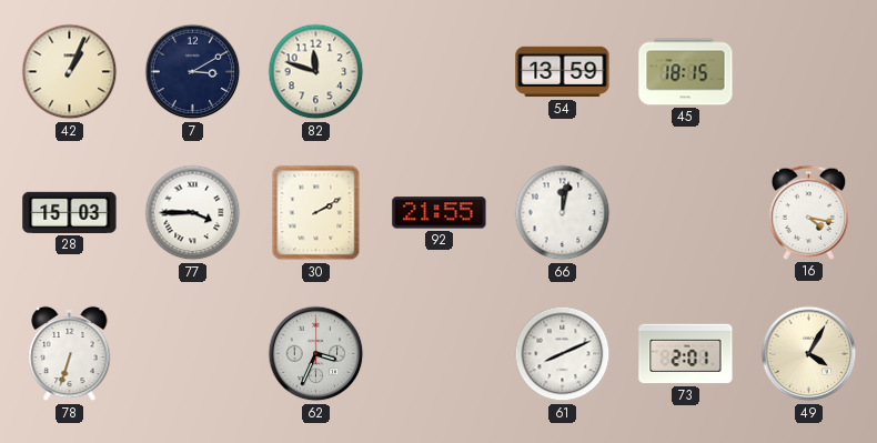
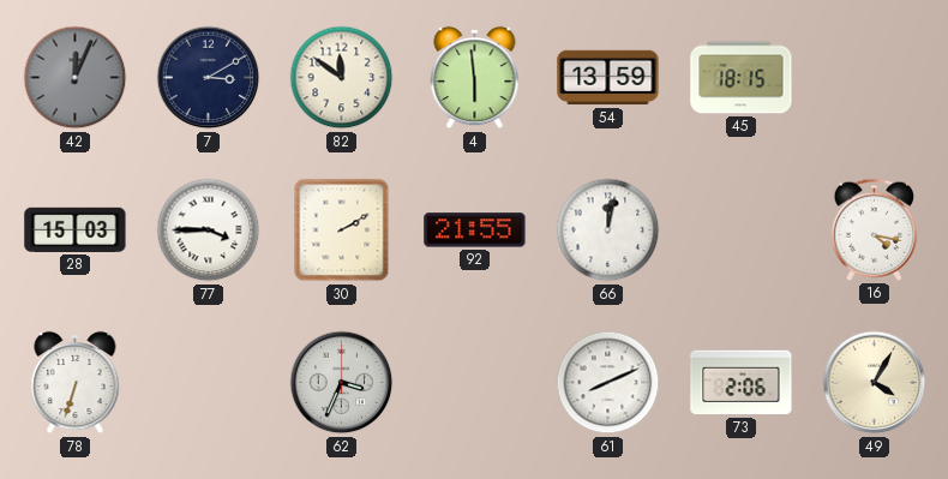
42: 1:04 -> 12:04 (76, 78)
42 dial: cream -> grey (76, 78)
82: 11:48 -> 11:51 (342, 78)
4: none -> 5:59 (475, 78)
73: 2:01 -> 2:06 (742, 383)
